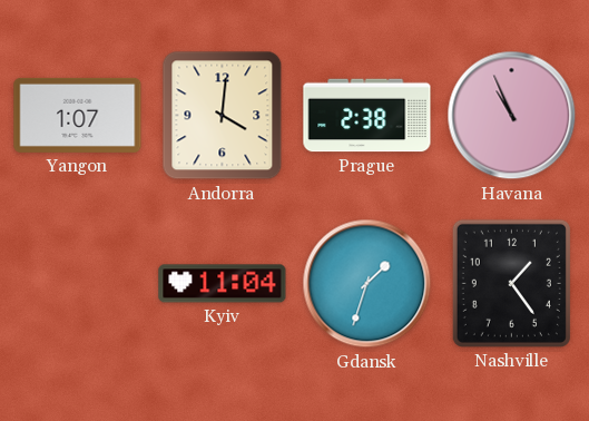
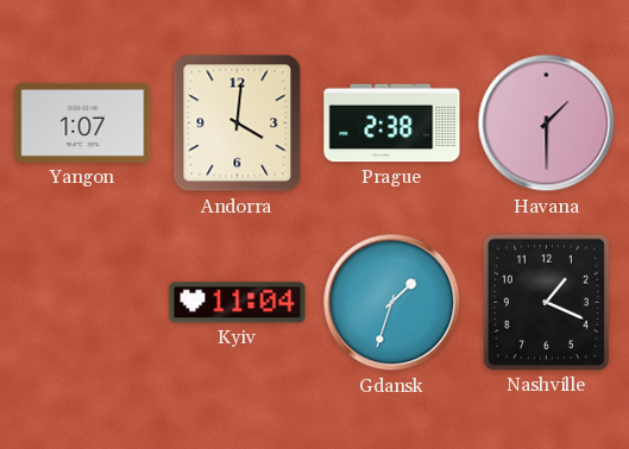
Havana: 10:56 -> 1:30 (547, 124)
Nashville: 1:24 -> 1:19 (546, 302)
